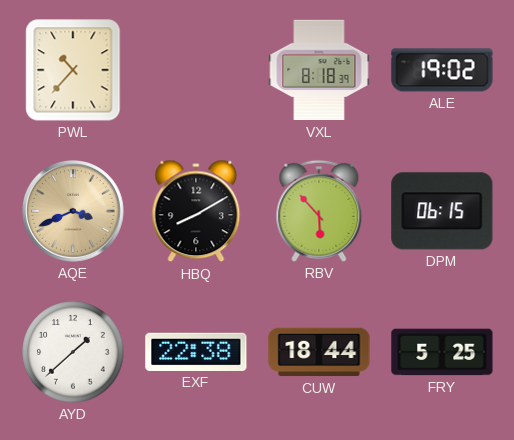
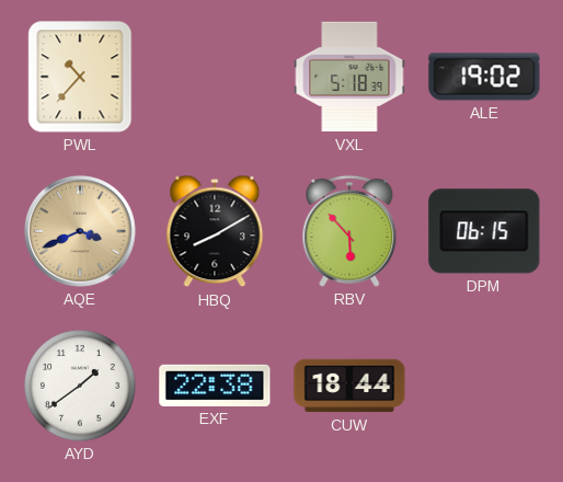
VXL: 8:18 -> 5:18 (349, 77)
AYD: 1:38 -> 1:39 (80, 386)
FRY: 5:25 -> none (442, 352)
